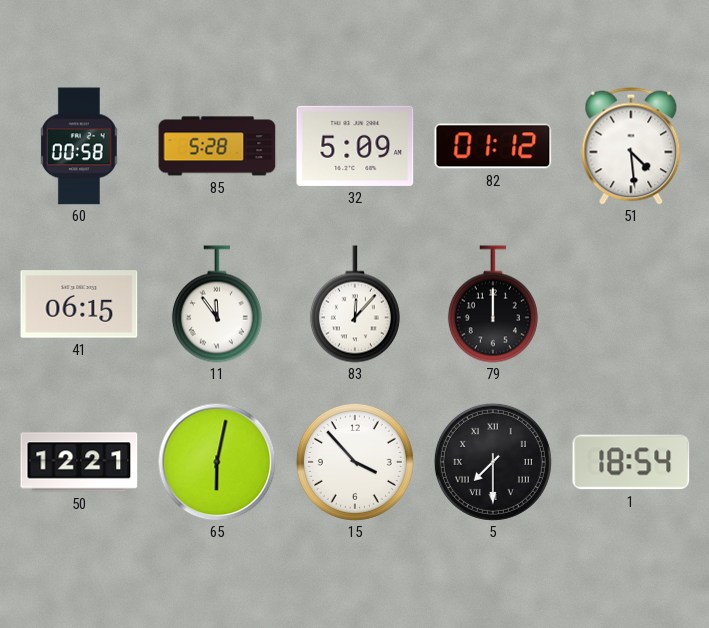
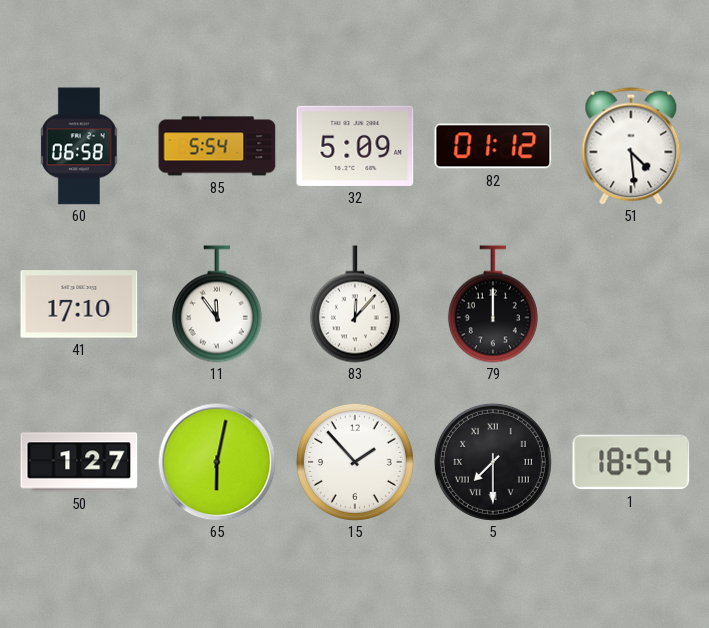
60: 00:58 -> 06:58 (79, 146)
85: 5:28 -> 5:54 (217, 146)
41: 06:15 -> 17:10 (79, 304)
50: 12:21 -> 1:27 (79, 462)
15: 3:53 -> 1:53 (355, 462)
